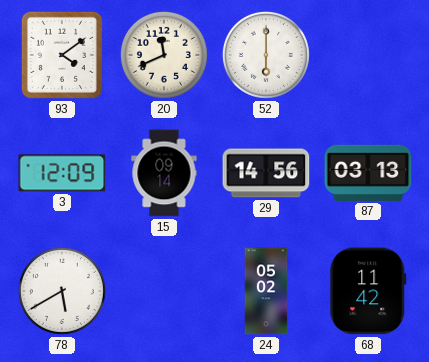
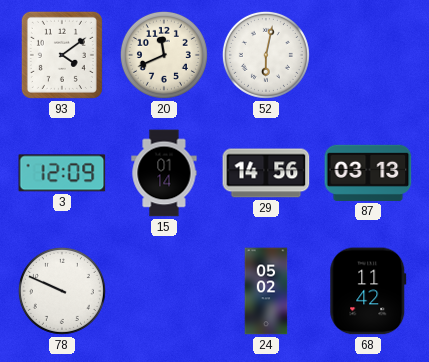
52: 6:00 -> 6:02 (266, 55)
15: 09:14 -> 01:14 (164, 173)
78: 5:40 -> 9:49 (62, 291)
